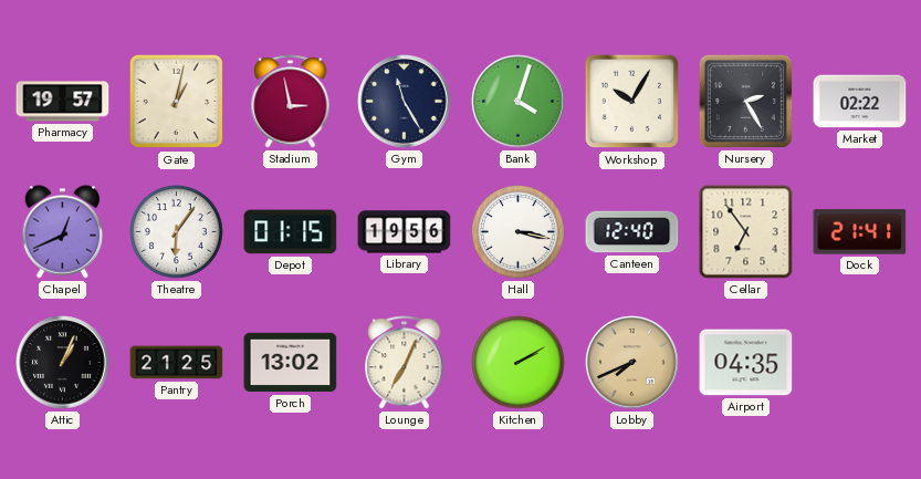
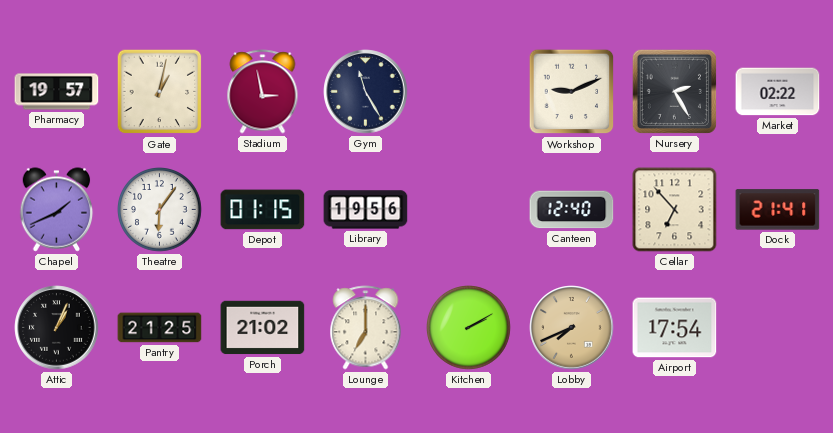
Bank: 4:03 -> none (519, 102)
Workshop: 10:05 -> 9:11 (572, 92)
Chapel: 12:41 -> 1:41 (57, 210)
Hall: 3:17 -> none (519, 232)
Cellar: 6:54 -> 6:53 (675, 210)
Porch: 13:02 -> 21:02 (263, 328)
Lounge: 7:04 -> 7:00 (366, 328)
Airport: 04:35 -> 17:54 (675, 328)
